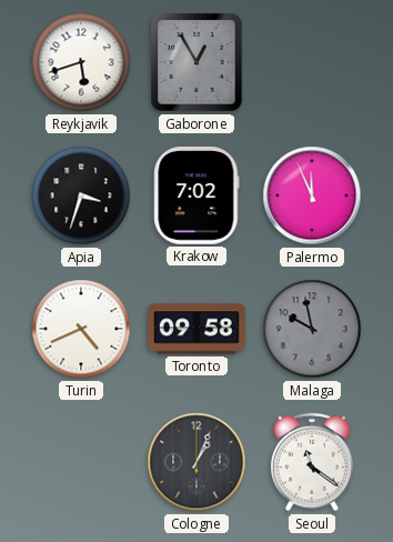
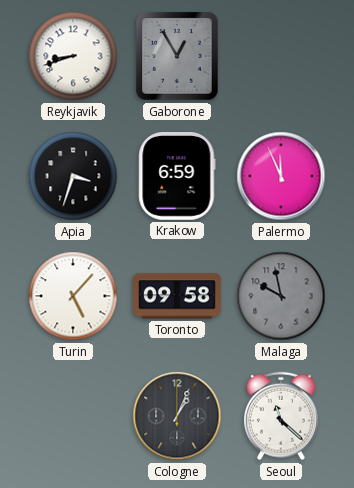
Reykjavik: 5:42 -> 8:42 (73, 56)
Krakow: 7:02 -> 6:59 (177, 177)
Turin: 4:41 -> 5:07 (73, 296)
Seoul: 11:21 -> 11:22 (281, 416)
